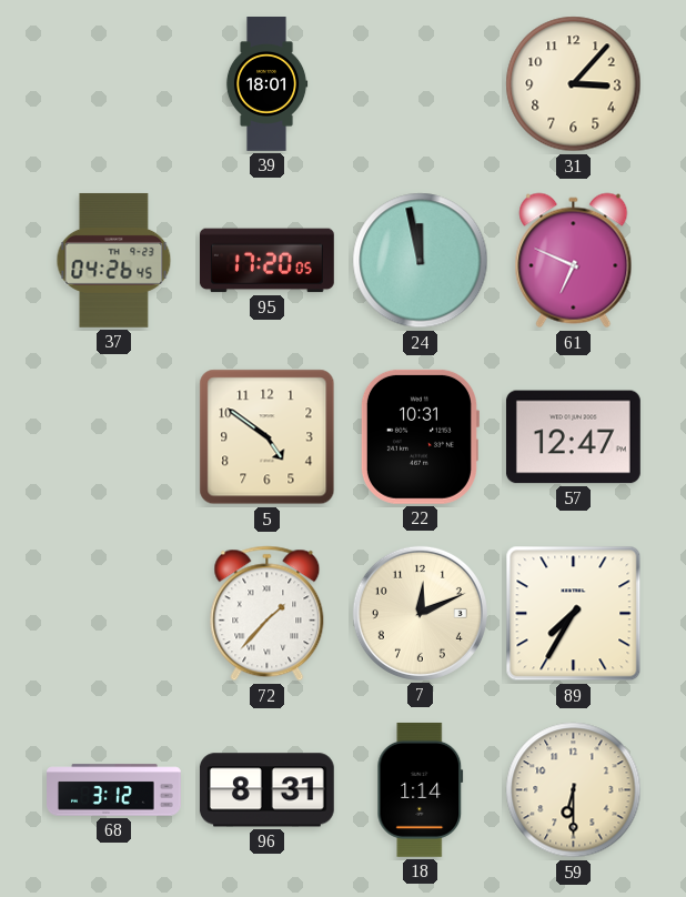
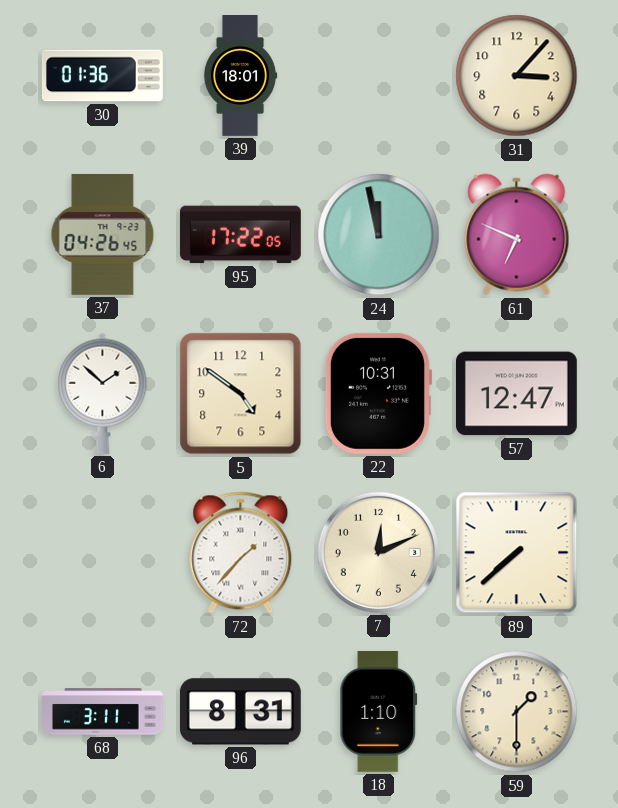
30: none -> 01:36 (102, 76)
95: 17:20 -> 17:22 (240, 235)
6: none -> 1:52 (103, 393)
89: 7:35 -> 7:38 (517, 553)
68: 3:12 -> 3:11 (103, 712)
18: 1:14 -> 1:10 (379, 711)
59: 6:30 -> 1:30 (517, 712)
